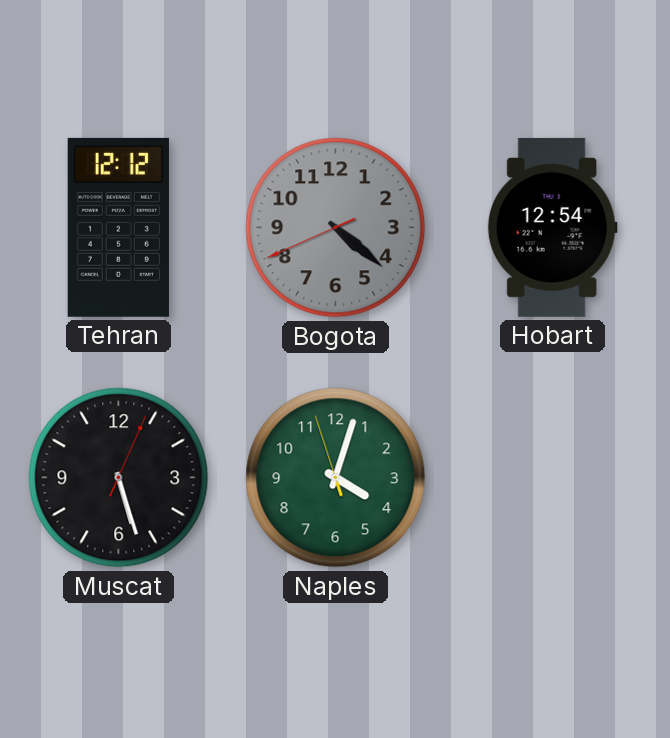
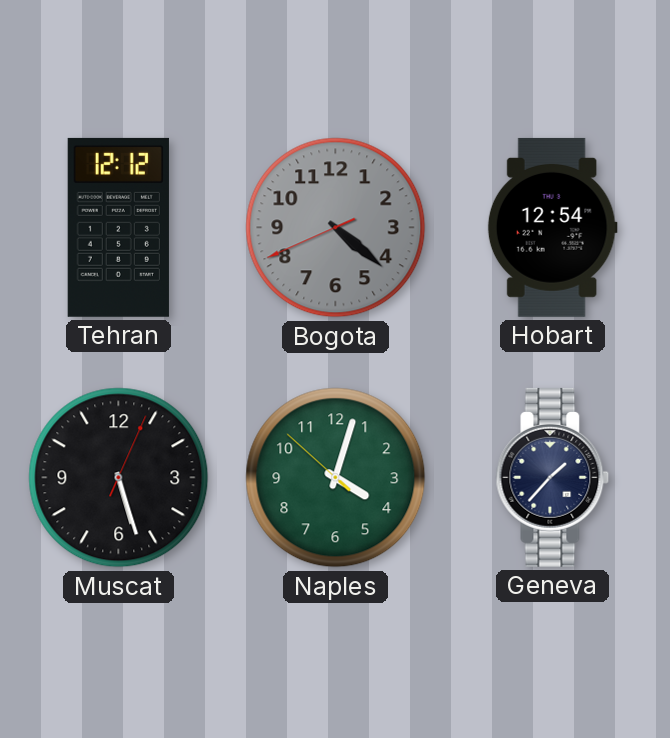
Naples: 4:02:57 -> 4:02:52 (336, 478)
Geneva: none -> 1:37 (553, 477)
